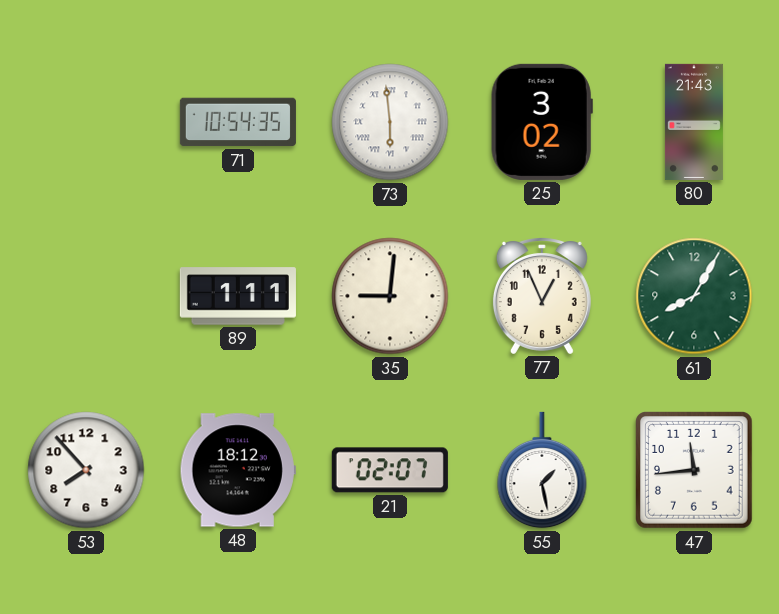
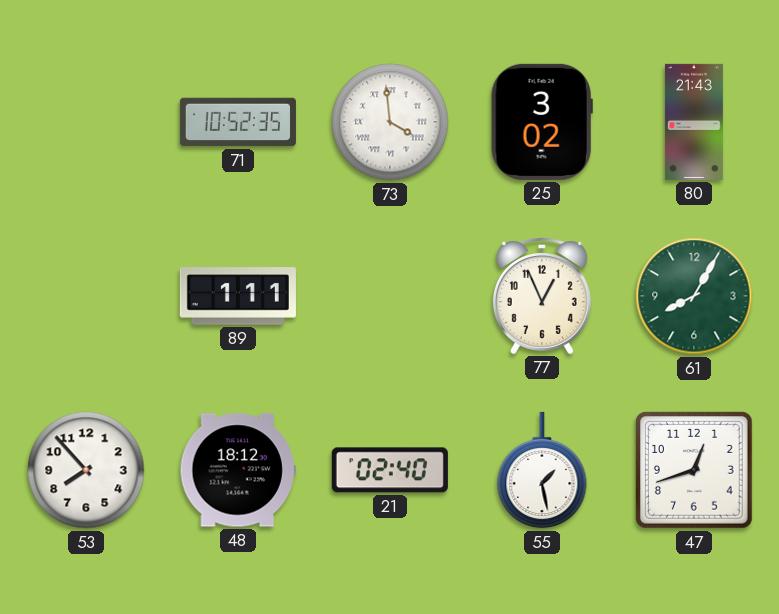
71: 10:54 -> 10:52 (238, 122)
73: 5:59 -> 3:59 (390, 122)
35: 9:01 -> none (390, 296)
21: 02:07 -> 02:40 (390, 470)
47: 11:44 -> 12:42 (695, 471)
